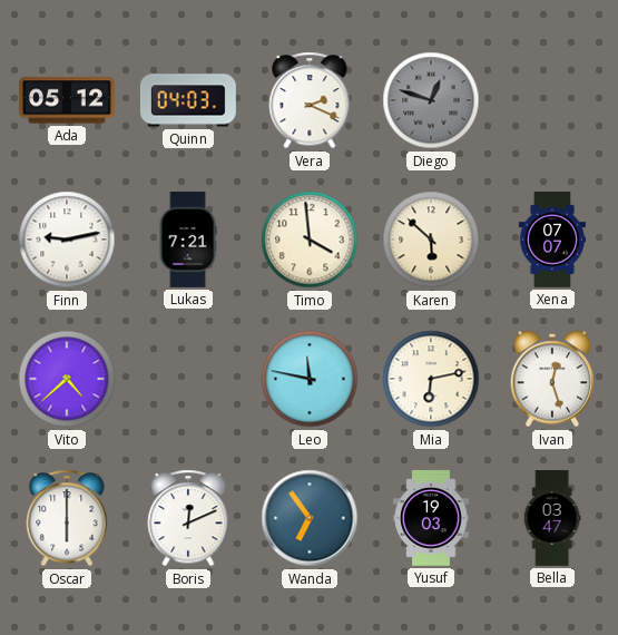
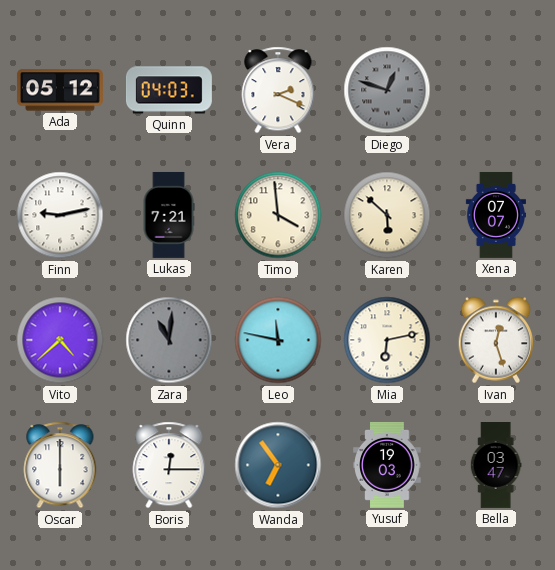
Zara: none -> 11:01 (169, 340)
Boris: 12:11 -> 12:15 (169, 465)
